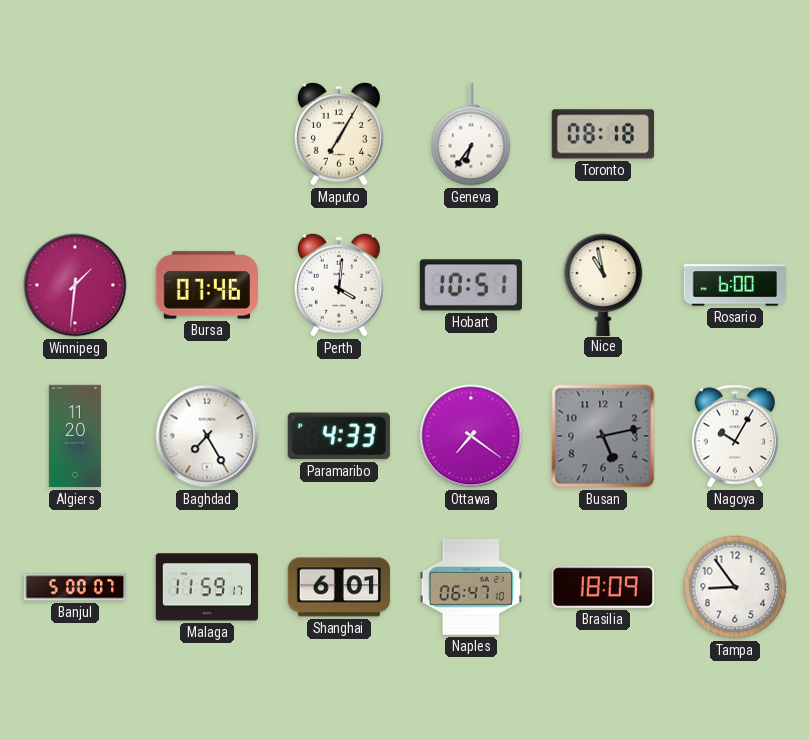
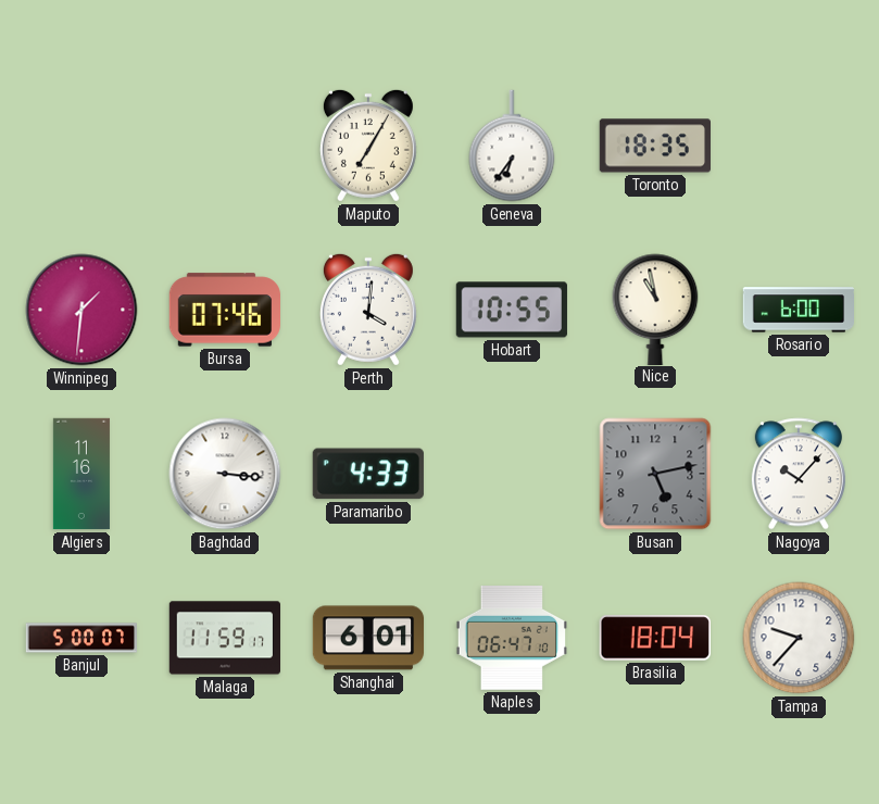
Toronto: 08:18 -> 18:35 (654, 146)
Hobart: 10:51 -> 10:55 (511, 310)
Algiers: 11:20 -> 11:16 (81, 474)
Baghdad: 7:25 -> 3:16 (225, 474)
Ottawa: 7:21 -> none (471, 436)
Nagoya: 10:05 -> 10:07 (799, 474)
Brasilia: 18:09 -> 18:04 (655, 638)
Tampa: 8:54 -> 9:37 (799, 638)
